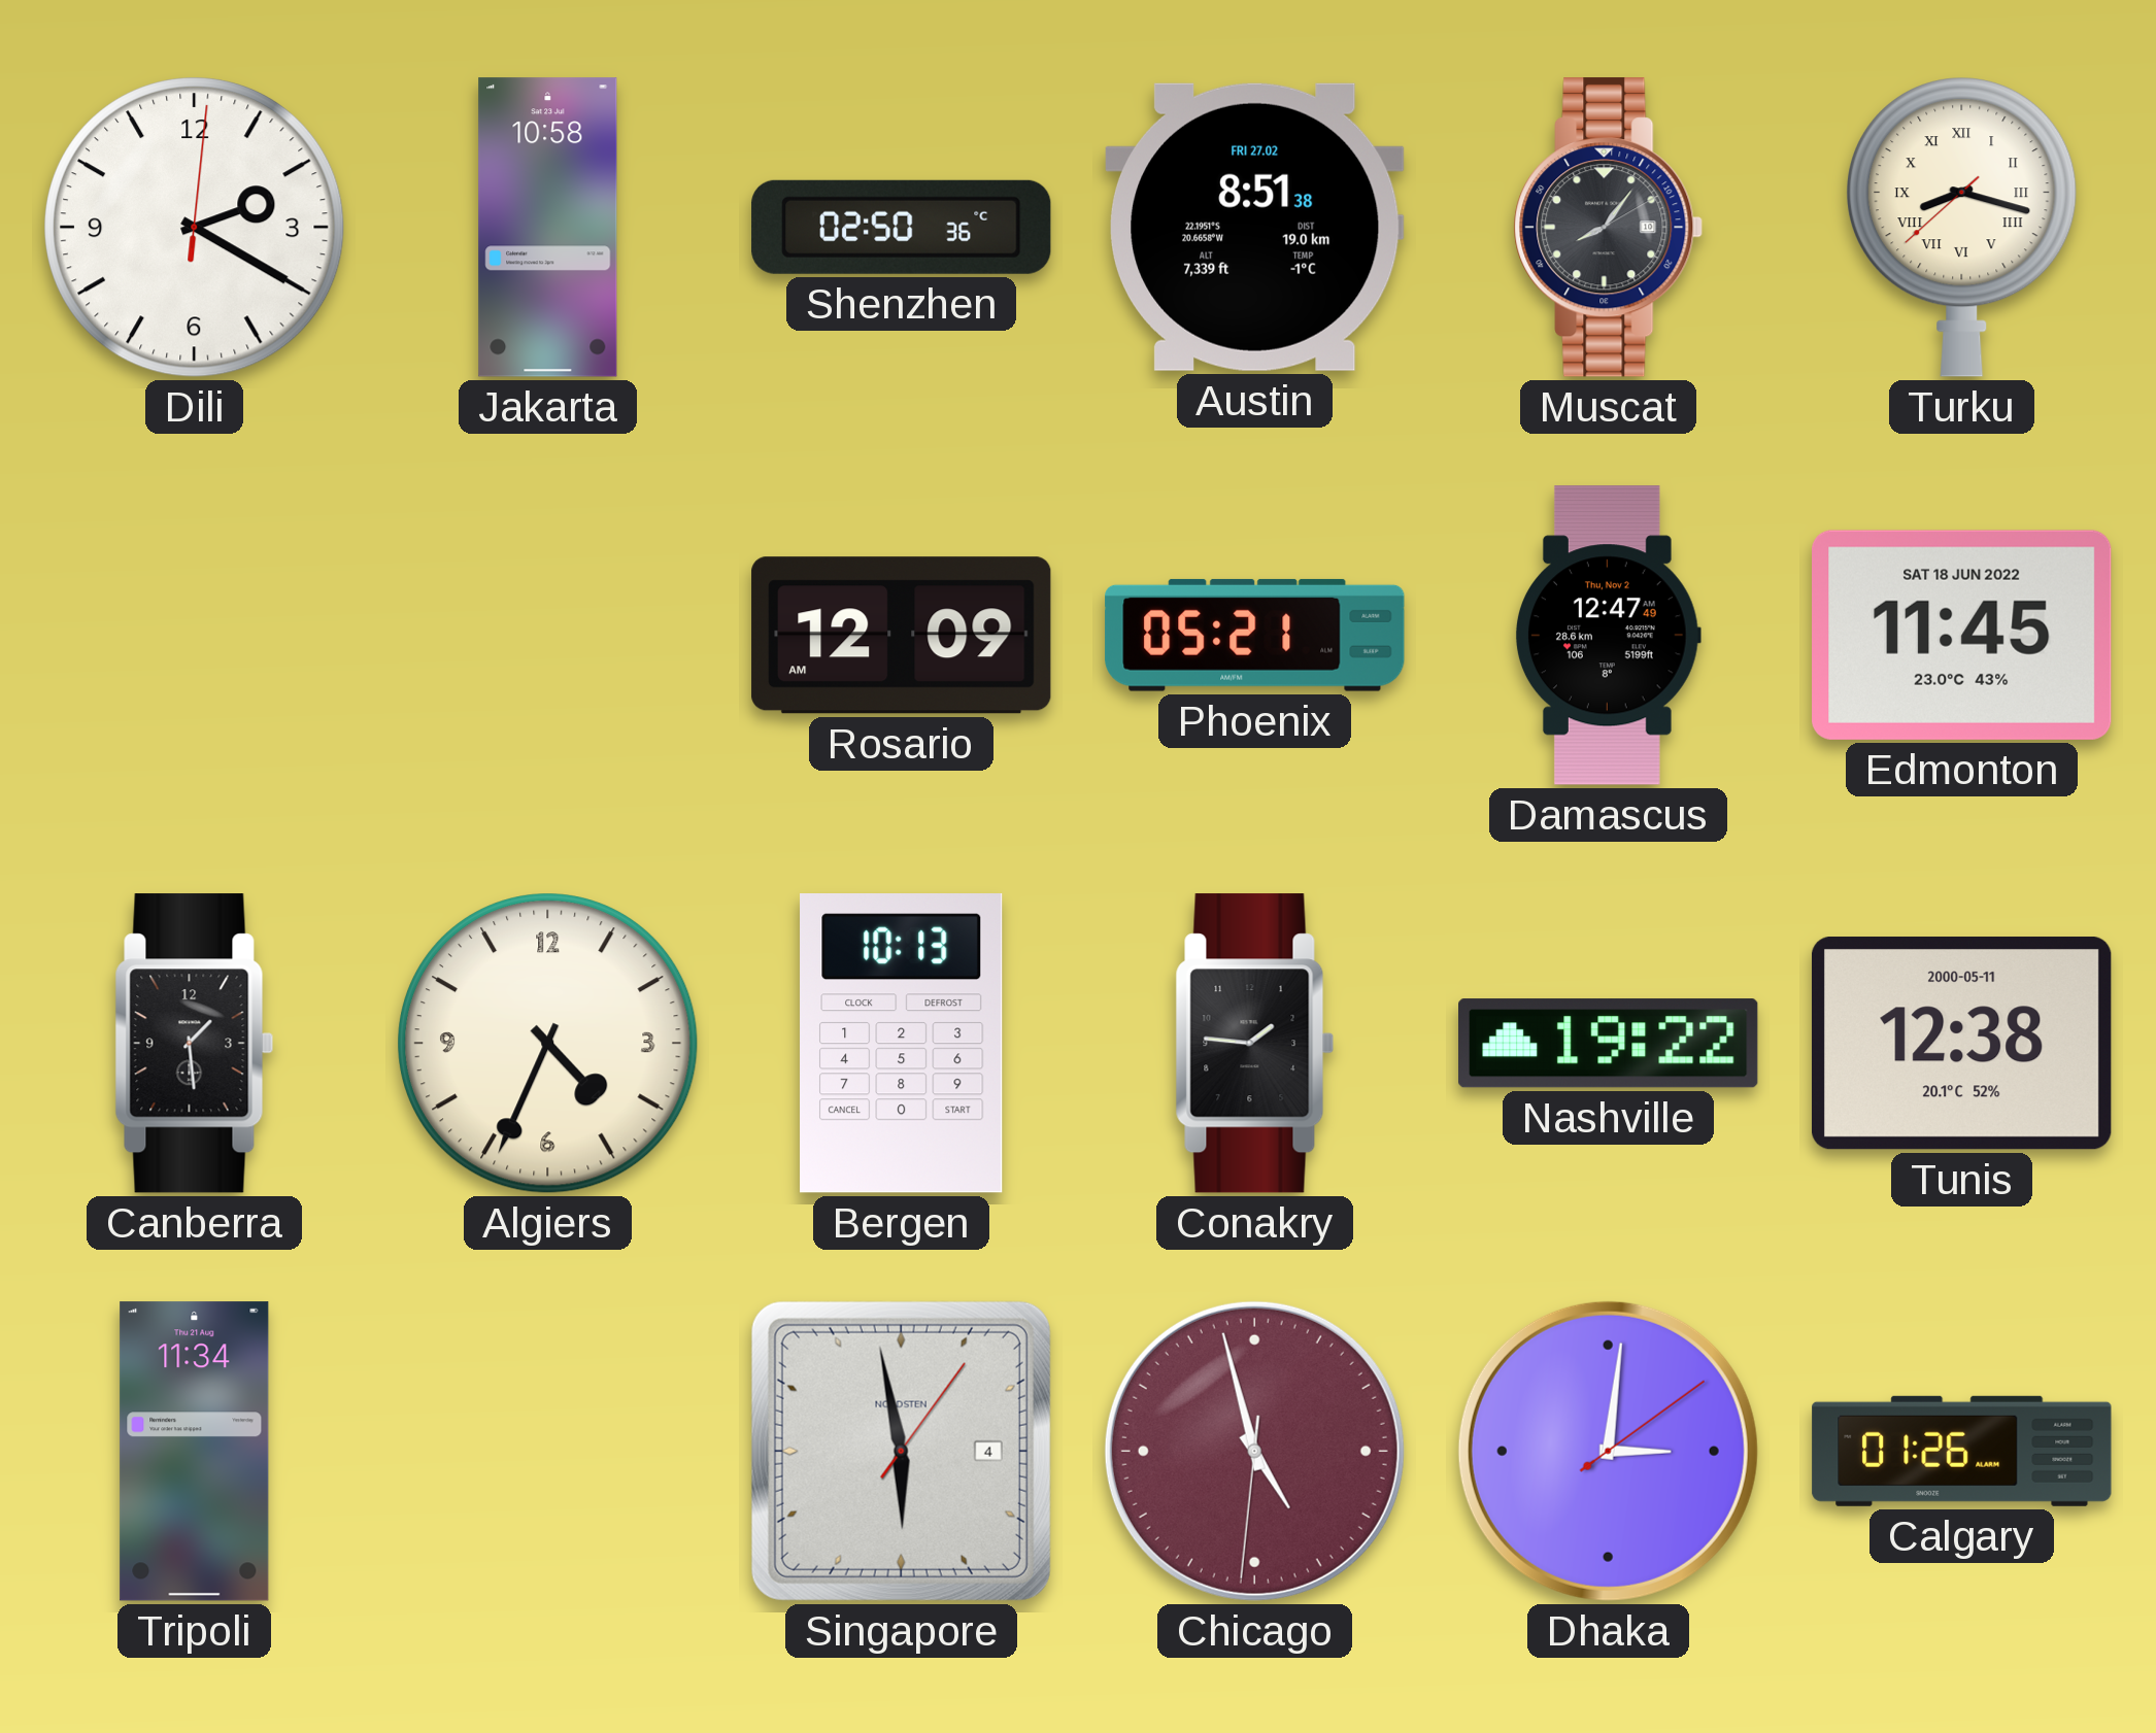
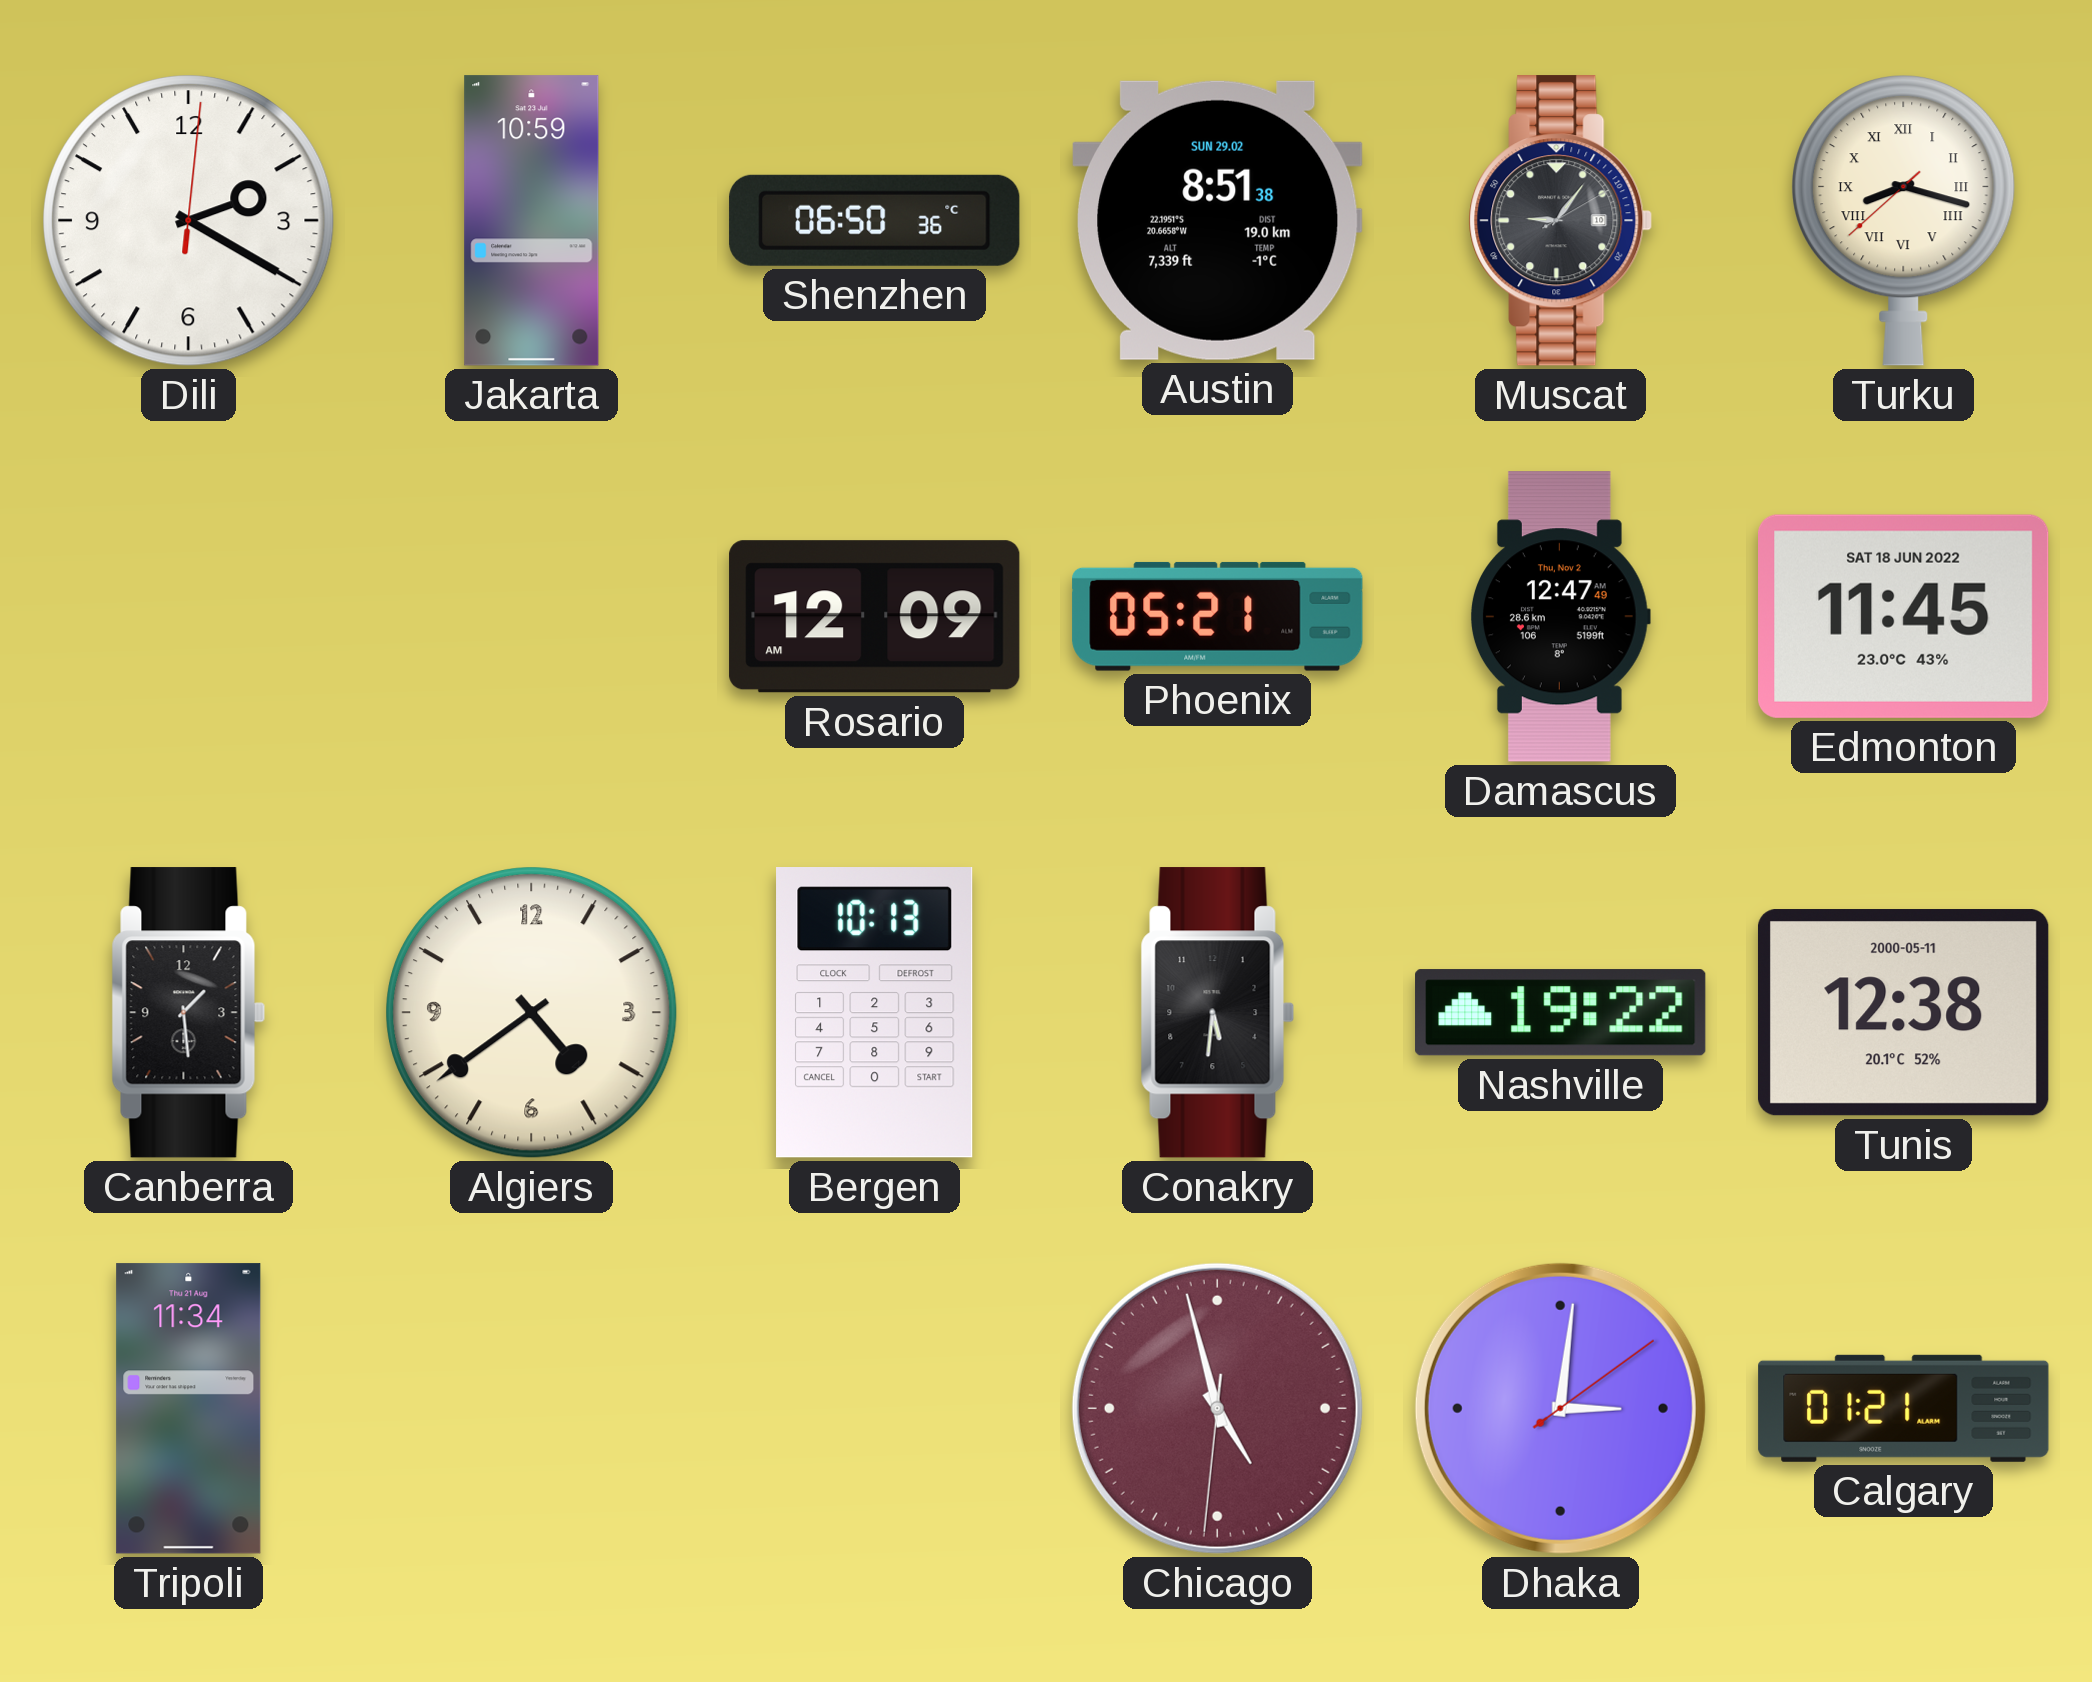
Jakarta: 10:58 -> 10:59 (532, 221)
Shenzhen: 02:50 -> 06:50 (875, 220)
Austin date: FRI 27.02 -> SUN 29.02 (1217, 220)
Muscat: 8:06 -> 9:06 (1561, 221)
Algiers: 4:34 -> 4:39 (532, 1013)
Conakry: 1:46 -> 5:31 (1217, 1013)
Singapore: 5:58 -> none (901, 1451)
Calgary: 01:26 -> 01:21 (1904, 1408)
